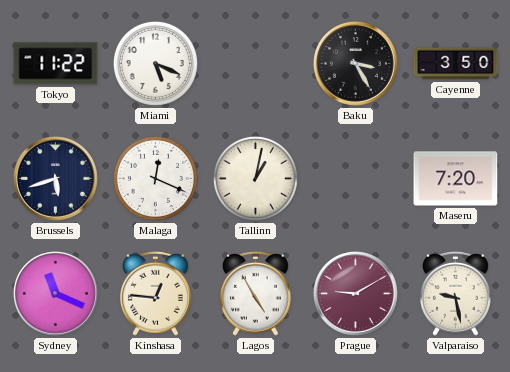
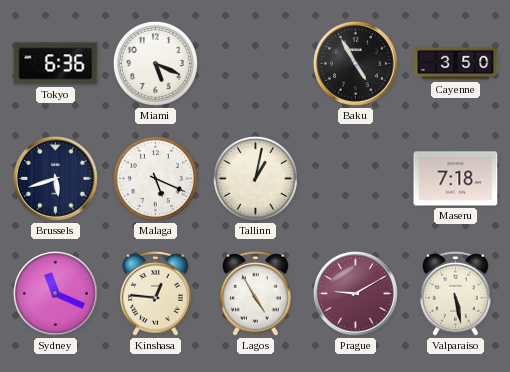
Tokyo: 11:22 -> 6:36 (56, 64)
Baku: 3:25 -> 4:55 (355, 63)
Malaga: 12:19 -> 5:19 (155, 178)
Maseru: 7:20 -> 7:18 (456, 179)
Valparaiso: 9:28 -> 5:28 (456, 293)
